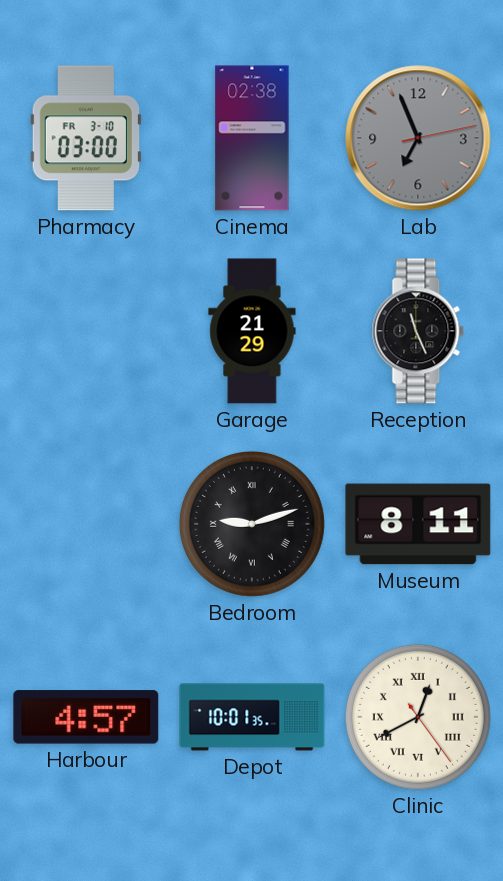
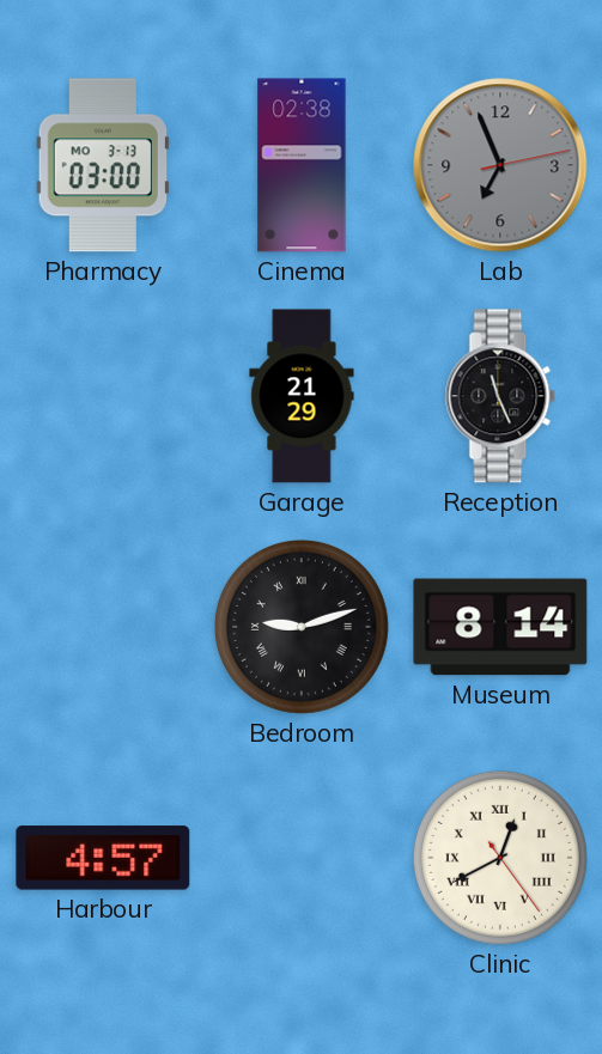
Pharmacy date: FR 3-10 -> MO 3-13 (103, 165)
Museum: 8:11 -> 8:14 (500, 627)
Depot: 10:01 -> none (252, 717)
